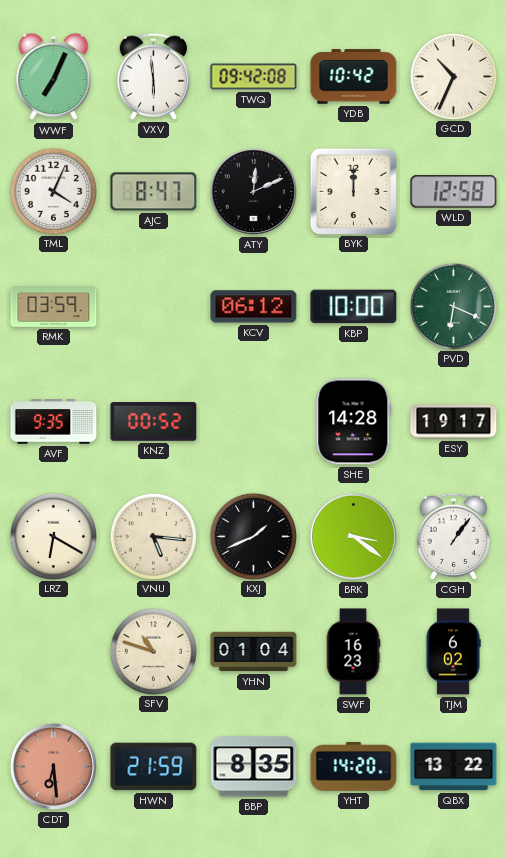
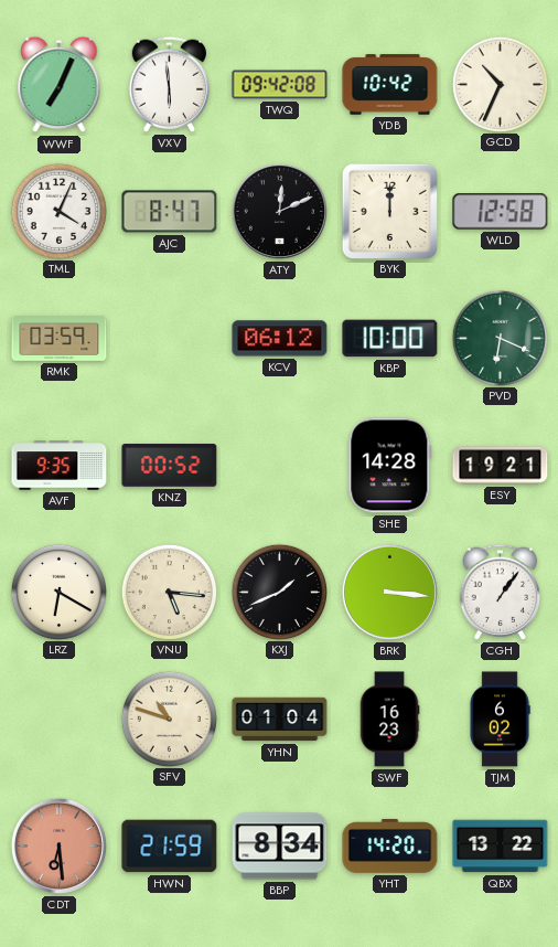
ESY: 19:17 -> 19:21 (501, 466)
BRK: 3:21 -> 3:16 (389, 592)
BBP: 8:35 -> 8:34 (280, 847)
